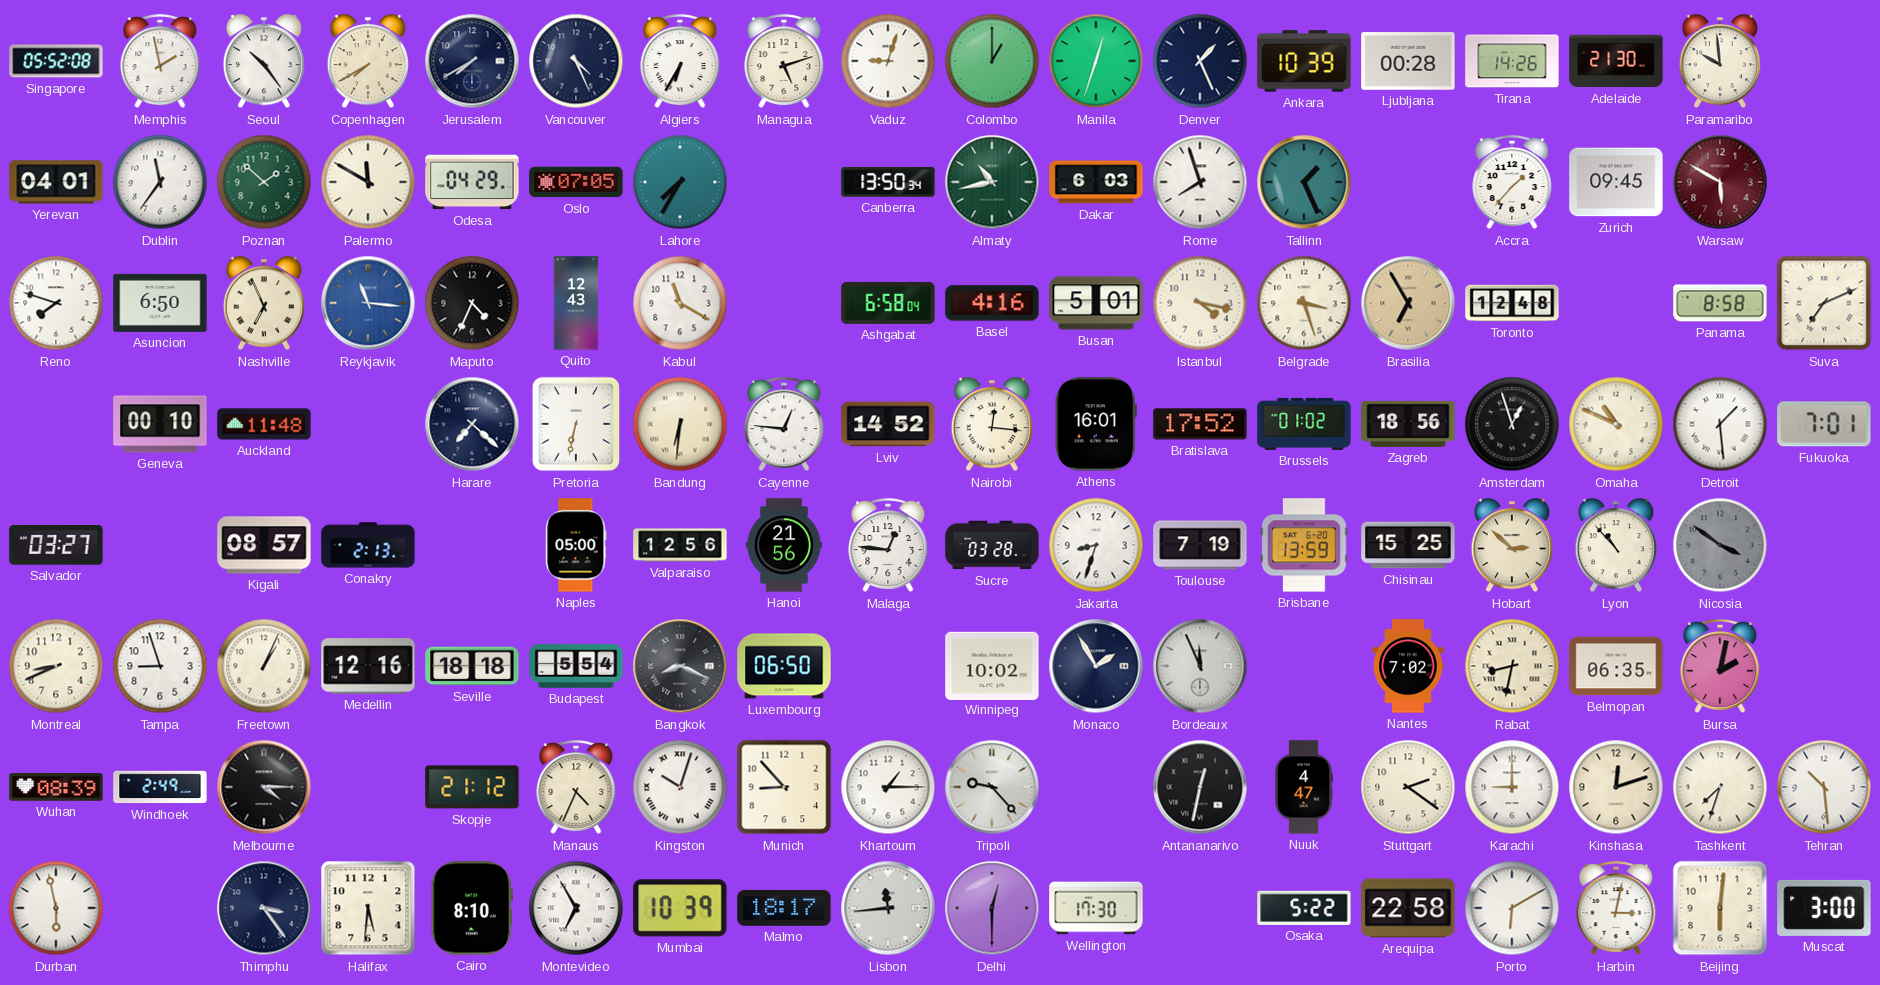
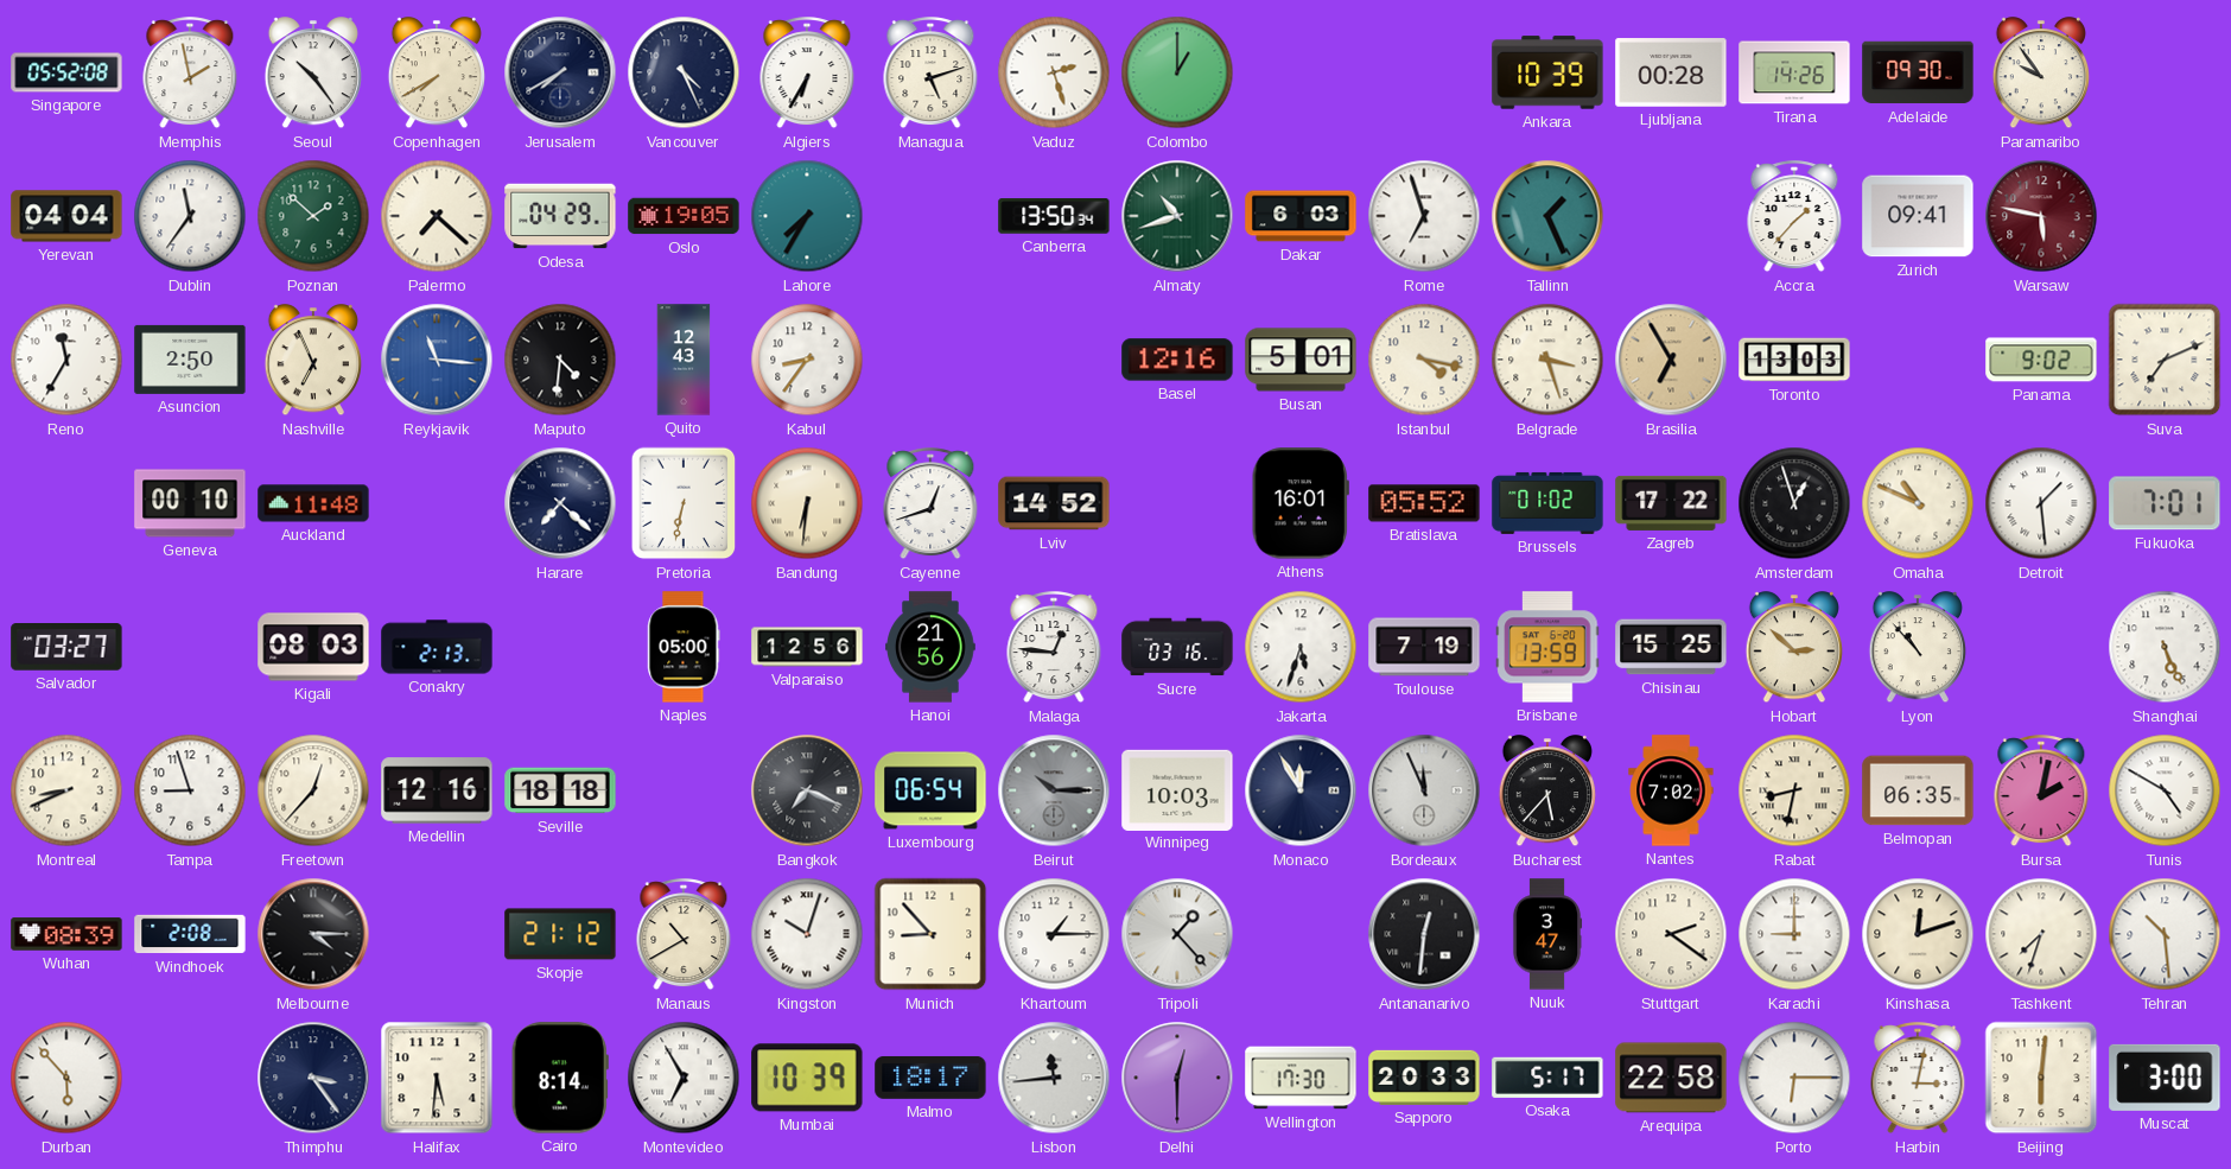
Vaduz: 9:03 -> 2:27 (1054, 72)
Manila: 12:33 -> none (1096, 61)
Denver: 1:26 -> none (1200, 61)
Adelaide: 21:30 -> 09:30 (1918, 72)
Paramaribo: 9:59 -> 9:54 (2040, 74)
Yerevan: 04:01 -> 04:04 (66, 216)
Palermo: 11:50 -> 7:22 (437, 216)
Oslo: 07:05 -> 19:05 (684, 216)
Almaty: 10:43 -> 10:42 (1177, 216)
Rome: 7:57 -> 6:57 (1424, 216)
Zurich: 09:45 -> 09:41 (1918, 216)
Warsaw: 5:50 -> 5:47 (2041, 216)
Reno: 7:48 -> 11:35 (66, 360)
Asuncion: 6:50 -> 2:50 (190, 360)
Maputo: 4:34 -> 4:31 (560, 360)
Kabul: 11:20 -> 8:36 (807, 360)
Ashgabat: 6:58 -> none (888, 303)
Basel: 4:16 -> 12:16 (1177, 360)
Toronto: 12:48 -> 13:03 (1794, 360)
Panama: 8:58 -> 9:02 (2041, 360)
Cayenne: 12:46 -> 12:42 (930, 504)
Nairobi: 12:16 -> none (991, 425)
Bratislava: 17:52 -> 05:52 (1424, 503)
Zagreb: 18:56 -> 17:22 (1671, 503)
Kigali: 08:57 -> 08:03 (313, 647)
Sucre: 03:28 -> 03:16 (1177, 647)
Jakarta: 8:33 -> 5:33 (1301, 647)
Nicosia: 3:51 -> none (1720, 545)
Shanghai: none -> 5:26 (2165, 647)
Freetown: 1:04 -> 12:37 (313, 790)
Budapest: 5:54 -> none (576, 666)
Bangkok: 8:19 -> 7:19 (807, 790)
Luxembourg: 06:50 -> 06:54 (930, 790)
Beirut: none -> 10:15 (1054, 790)
Winnipeg: 10:02 -> 10:03 (1177, 789)
Monaco: 1:55 -> 11:55 (1301, 790)
Bucharest: none -> 5:37 (1546, 792)
Tunis: none -> 4:50 (2165, 790)
Windhoek: 2:49 -> 2:08 (190, 934)
Manaus: 4:34 -> 10:40 (684, 935)
Tripoli: 9:23 -> 1:23 (1177, 934)
Antananarivo: 12:32 -> 12:31 (1424, 934)
Nuuk: 4:47 -> 3:47 (1547, 934)
Durban: 5:58 -> 5:53 (66, 1078)
Cairo: 8:10 -> 8:14 (560, 1078)
Sapporo: none -> 20:33 (1424, 1078)
Osaka: 5:22 -> 5:17 (1547, 1078)
Porto: 6:10 -> 6:15 (1794, 1078)
